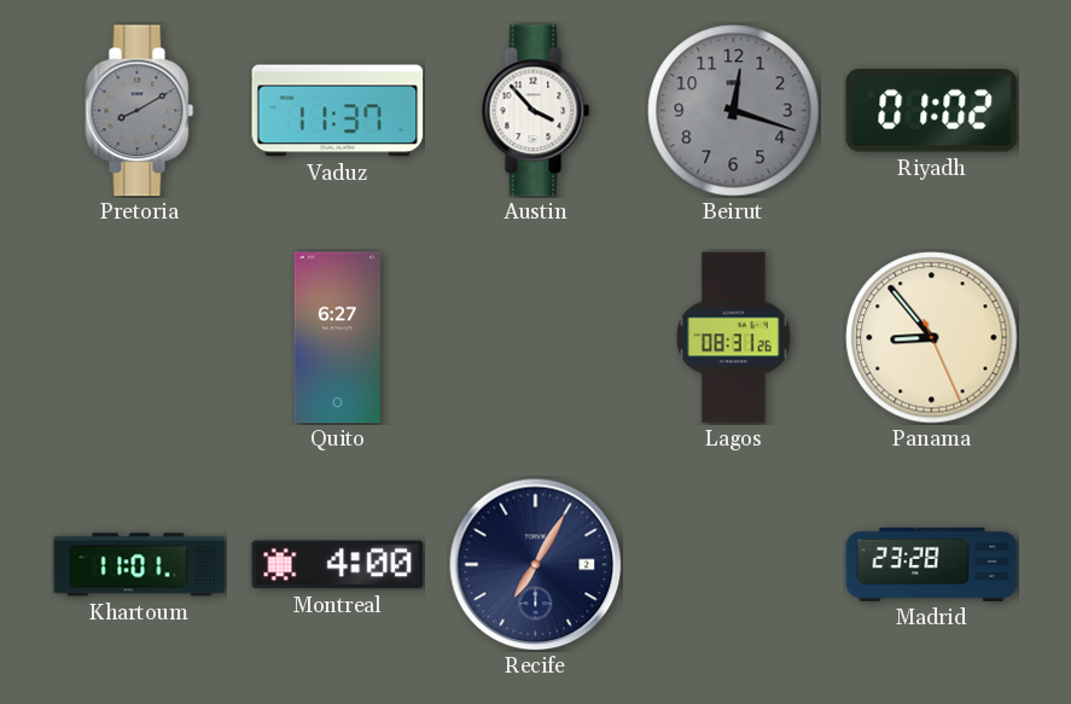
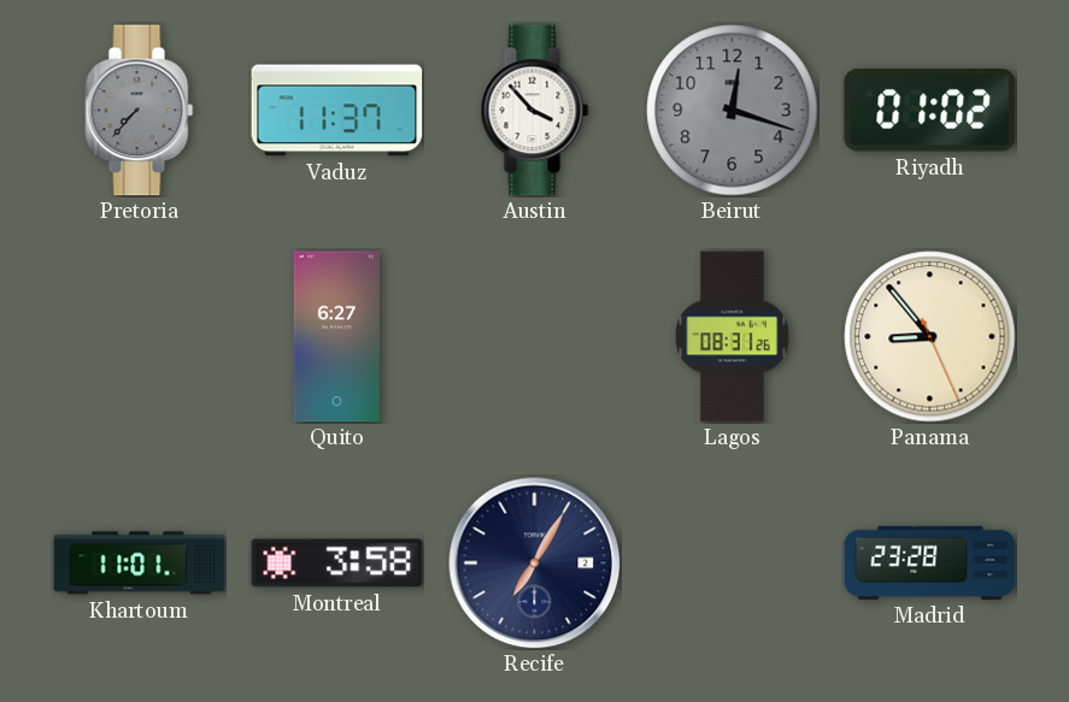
Pretoria: 8:10 -> 7:37 (140, 111)
Montreal: 4:00 -> 3:58 (337, 564)
